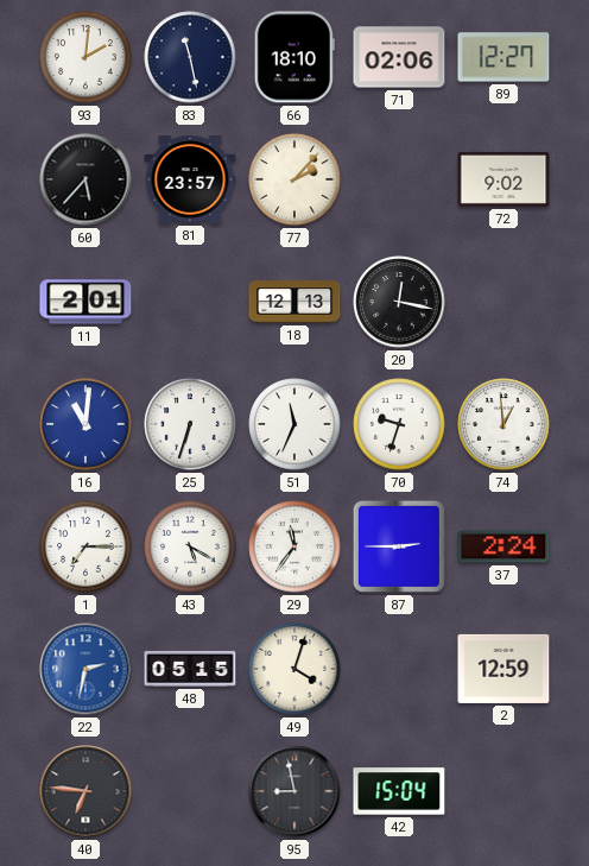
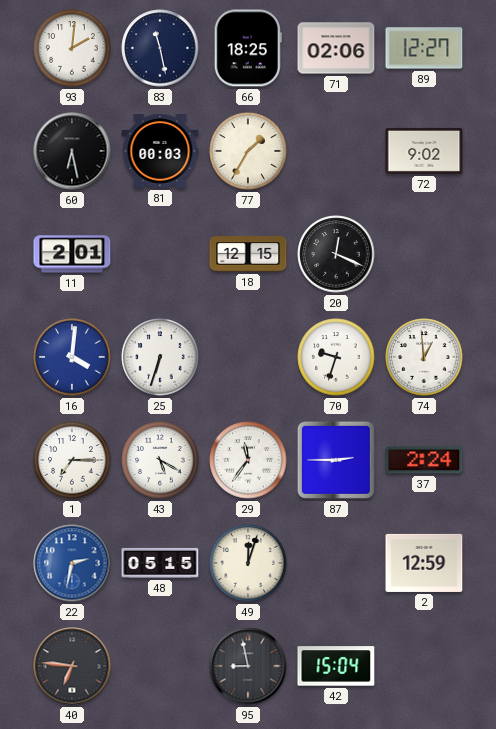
66: 18:10 -> 18:25 (248, 48)
60: 5:37 -> 6:28 (72, 151)
81: 23:57 -> 00:03 (160, 151)
77: 2:07 -> 1:35 (248, 151)
18: 12:13 -> 12:15 (248, 254)
20: 12:17 -> 12:19 (336, 254)
16: 11:01 -> 4:01 (72, 357)
51: 11:34 -> none (294, 424)
49: 4:03 -> 12:03 (248, 563)
